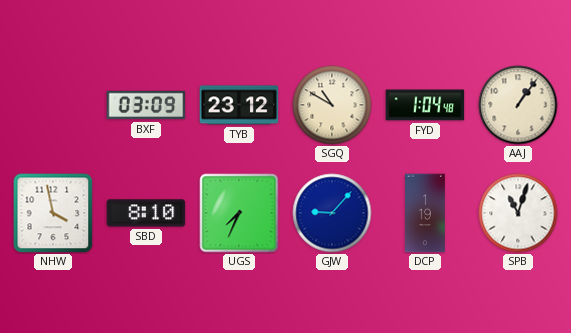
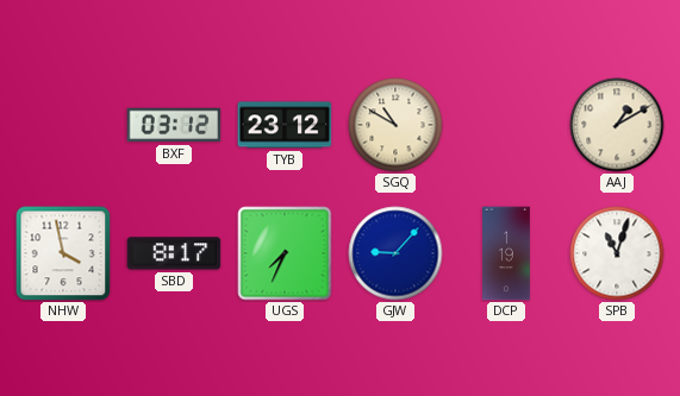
BXF: 03:09 -> 03:12 (174, 125)
FYD: 1:04 -> none (425, 105)
AAJ: 1:06 -> 1:10 (617, 125)
SBD: 8:10 -> 8:17 (174, 253)
